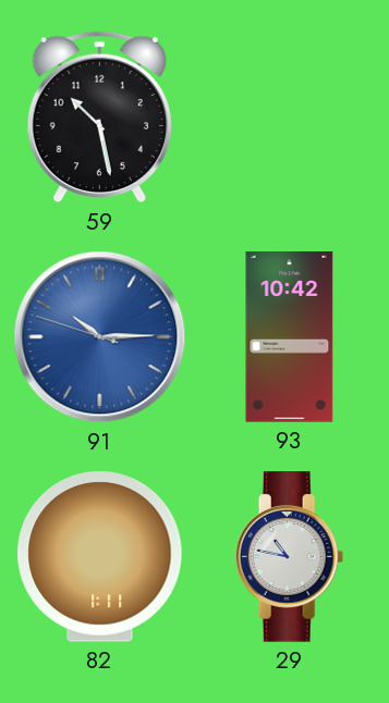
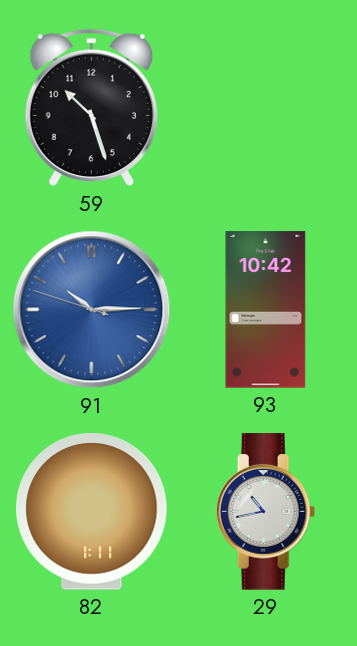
59: 10:28 -> 10:27 (91, 108)
29: 10:47 -> 10:43 (266, 512)
